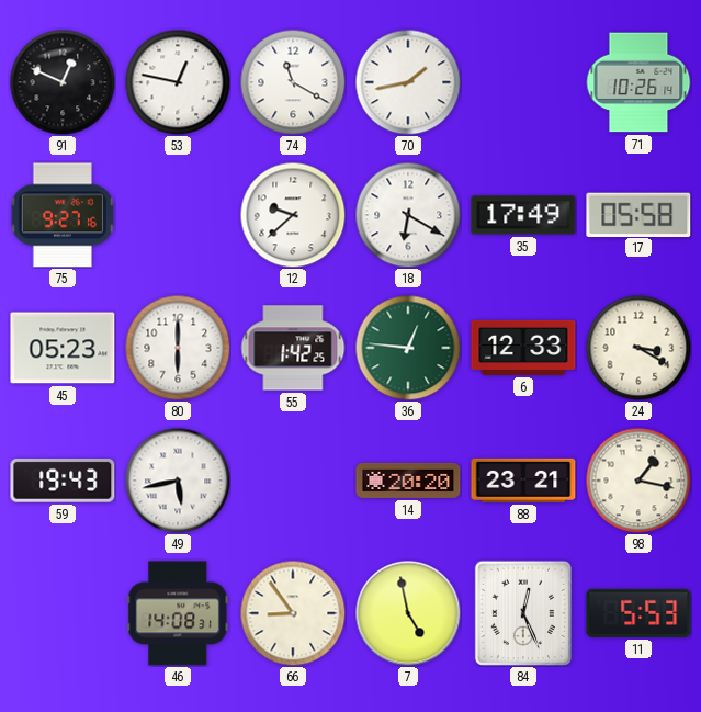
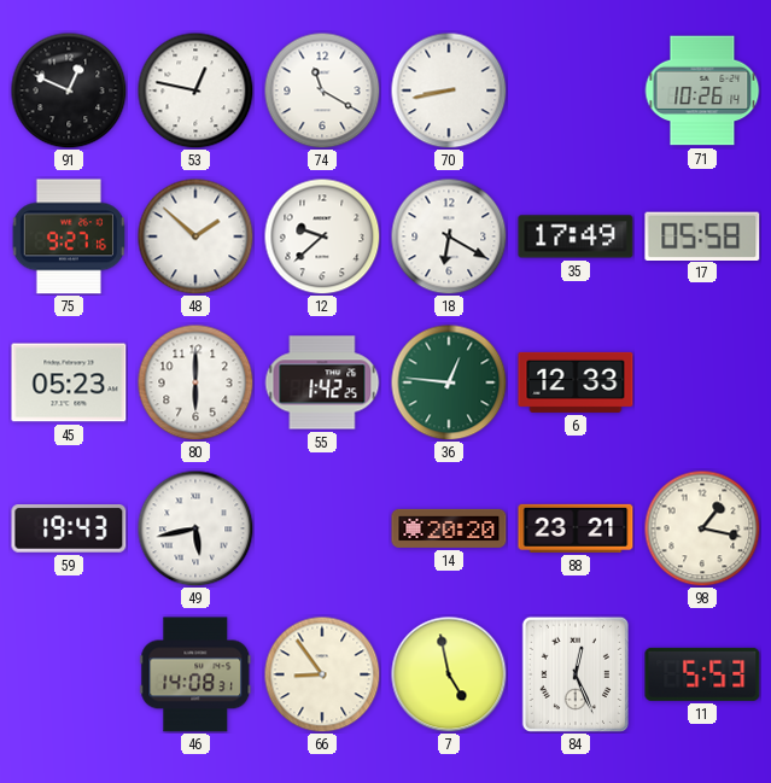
70: 1:43 -> 8:43 (449, 90)
48: none -> 1:52 (195, 236)
24: 3:20 -> none (638, 348)
